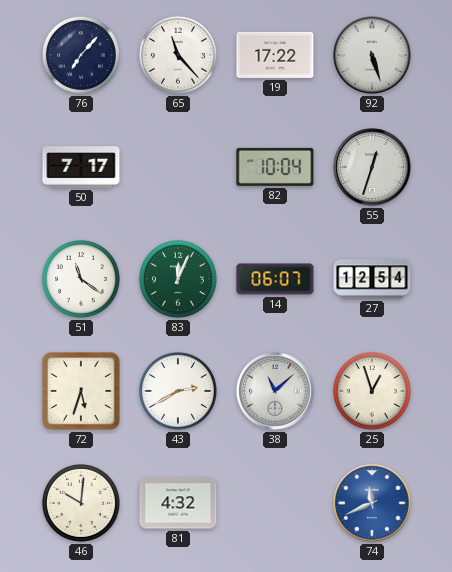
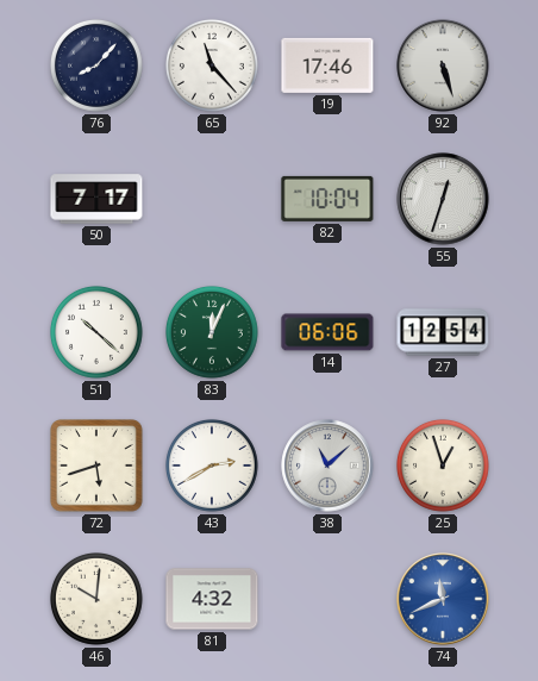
76: 7:07 -> 8:07 (98, 67)
19: 17:22 -> 17:46 (327, 65)
51: 11:21 -> 10:22 (98, 333)
14: 06:07 -> 06:06 (327, 332)
72: 5:33 -> 5:42 (96, 466)
